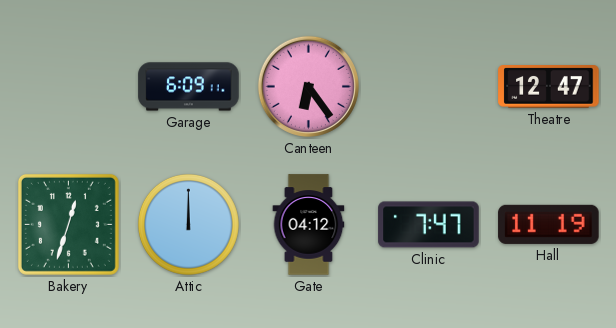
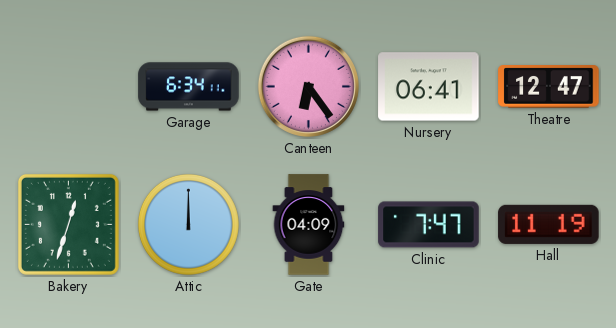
Garage: 6:09 -> 6:34 (189, 87)
Nursery: none -> 06:41 (429, 87)
Gate: 04:12 -> 04:09 (309, 225)
